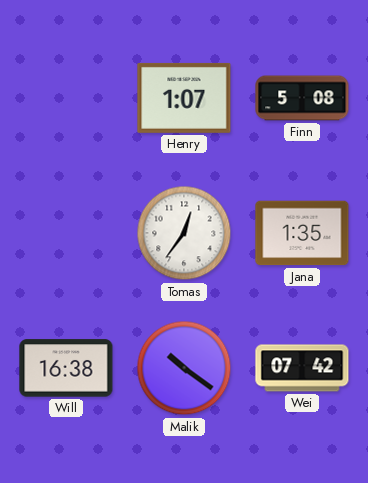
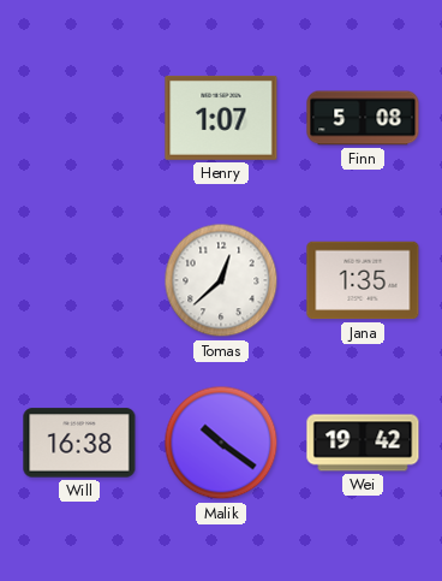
Tomas: 12:36 -> 12:38 (221, 280)
Wei: 07:42 -> 19:42 (363, 443)
